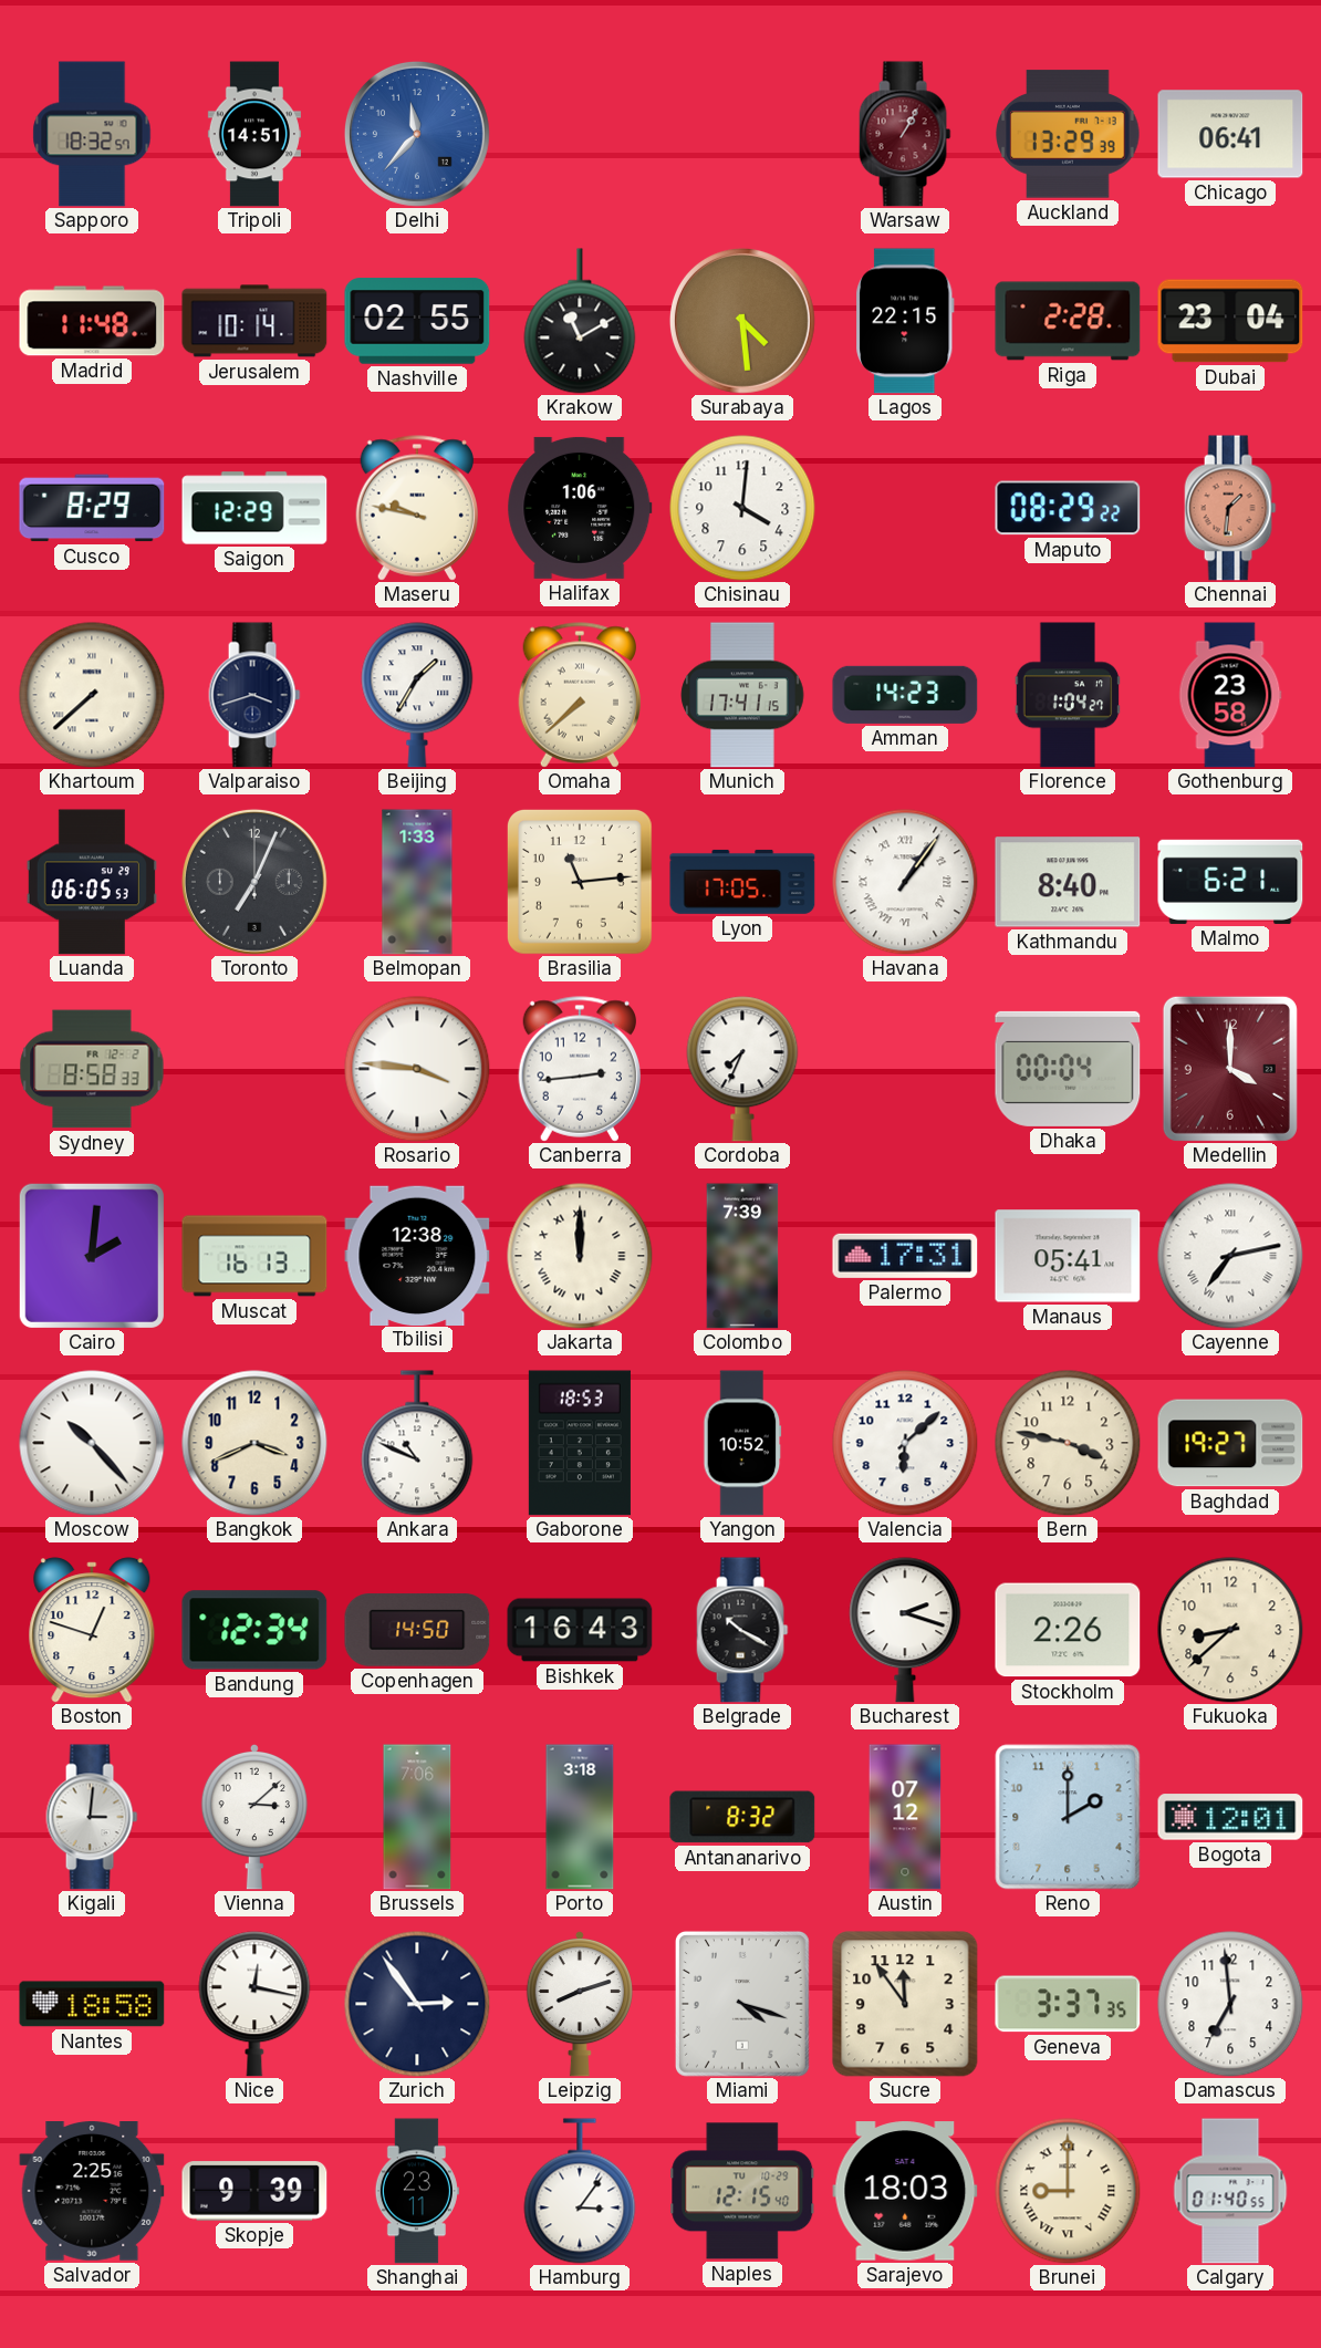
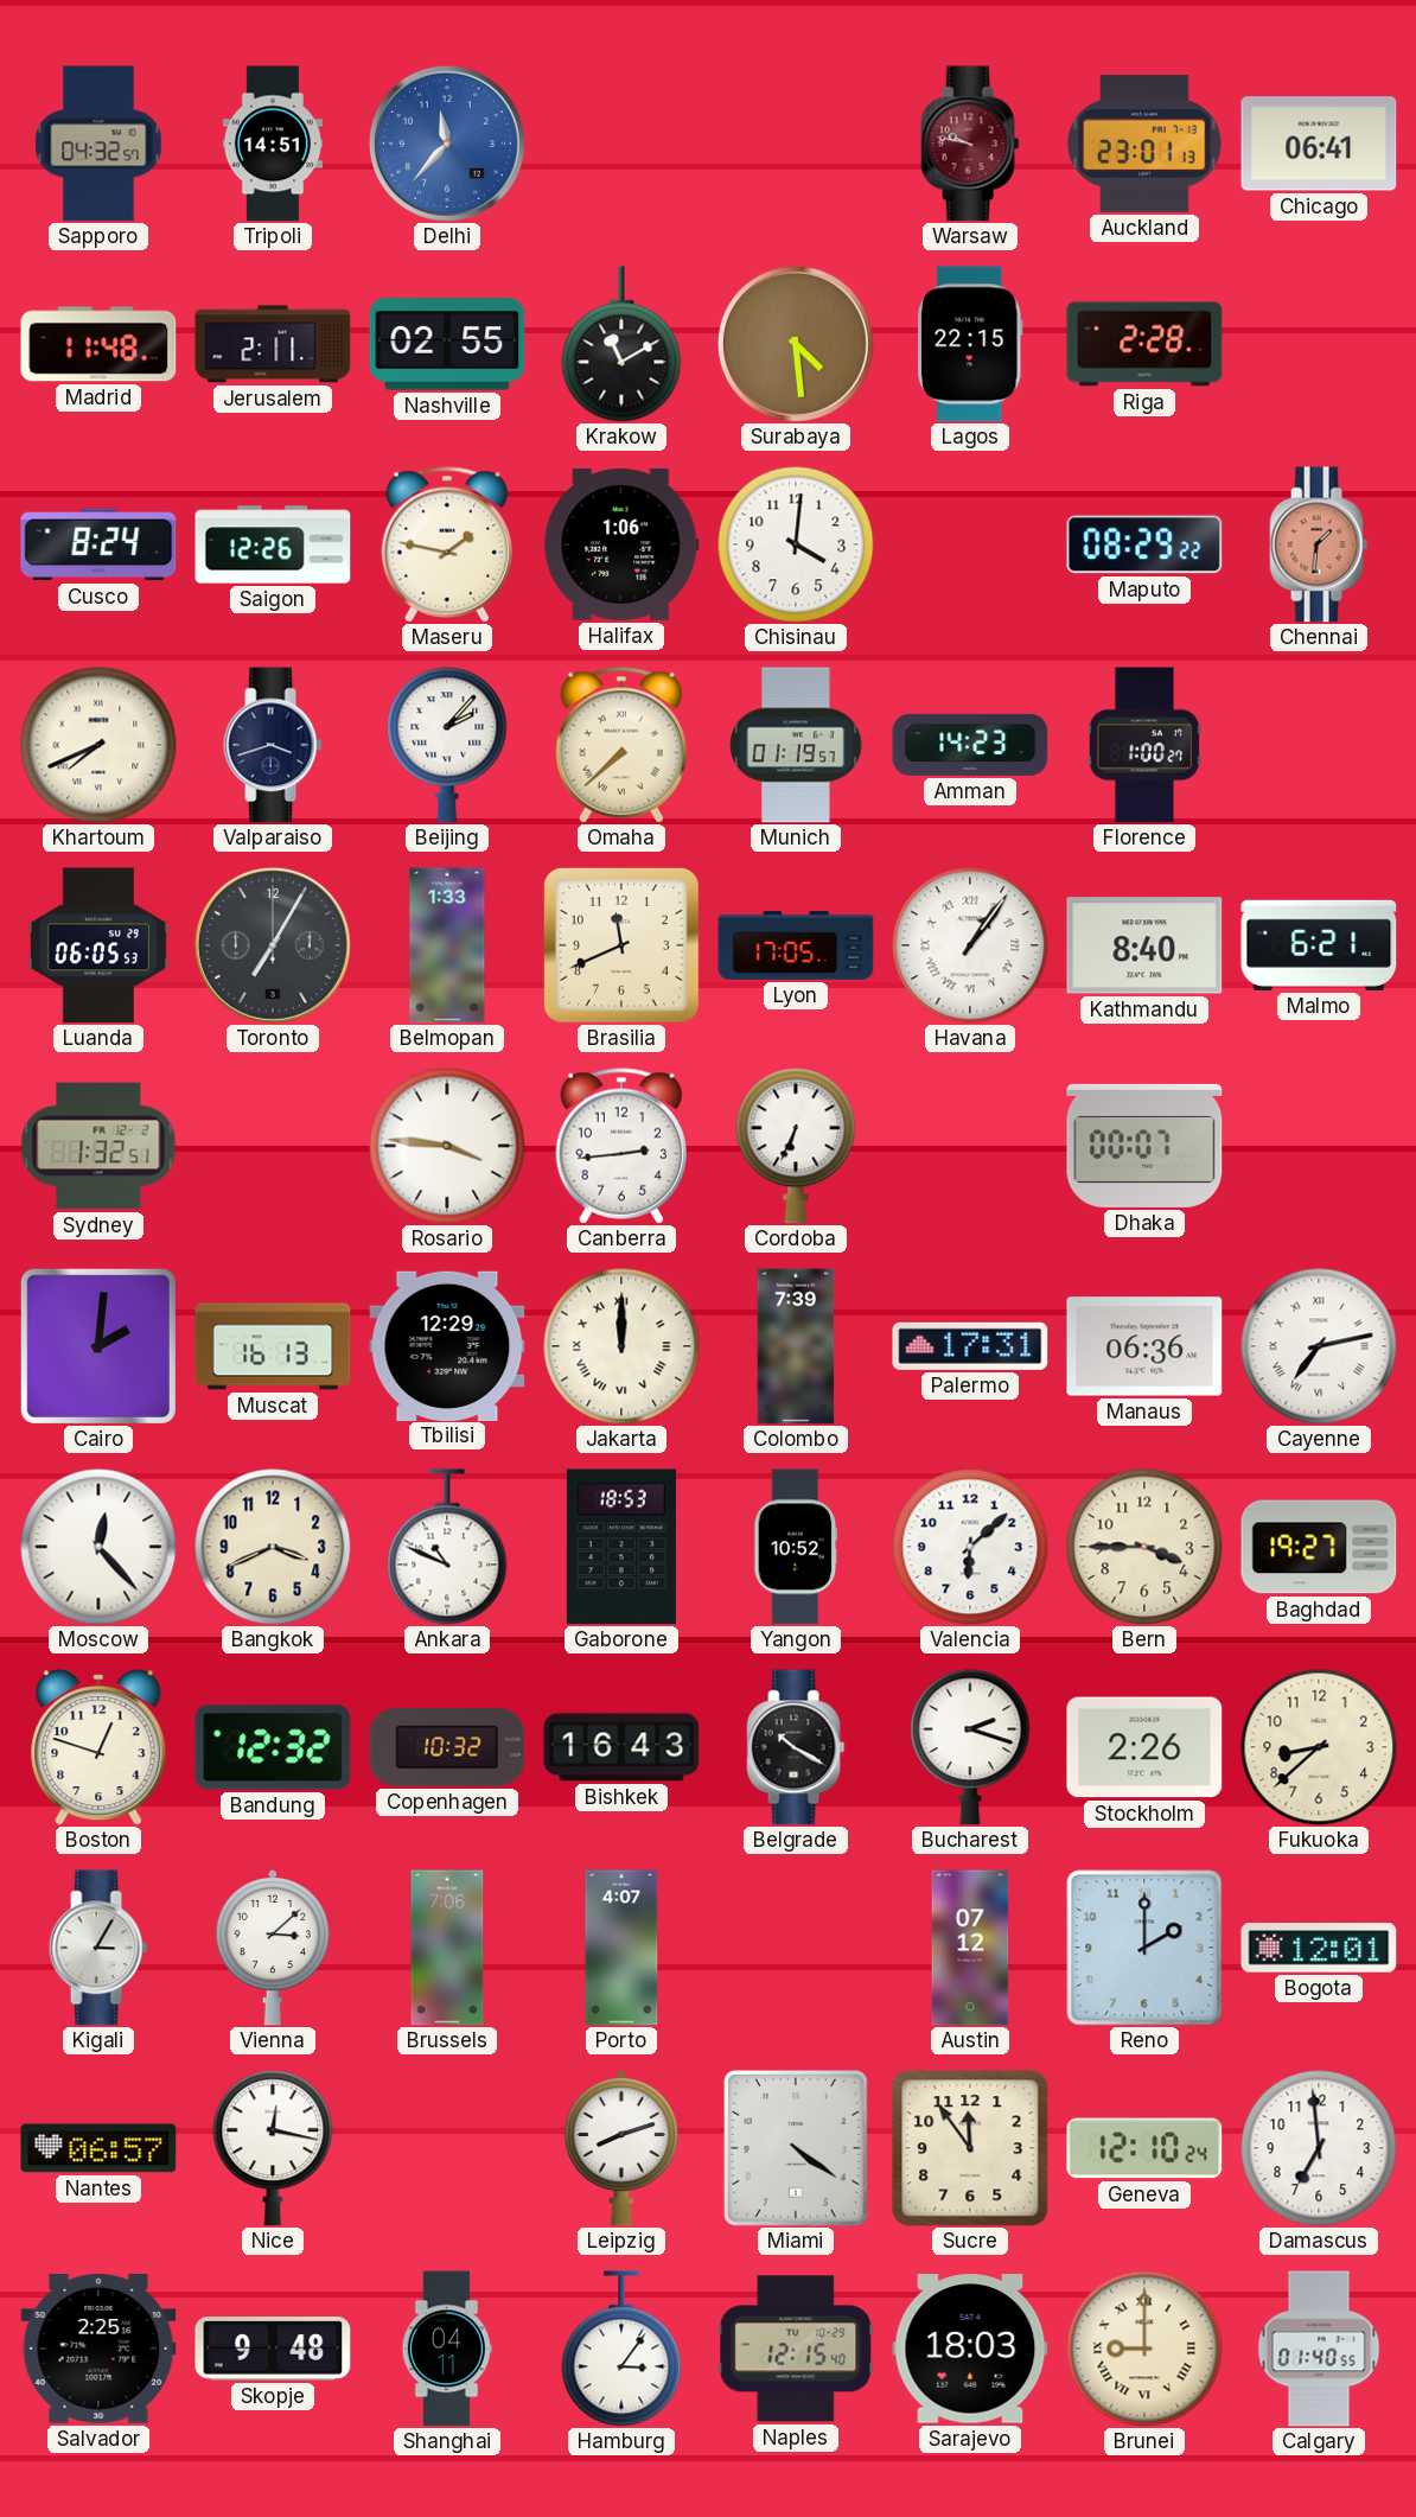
Sapporo: 18:32 -> 04:32 (98, 144)
Warsaw: 1:05 -> 9:47 (970, 144)
Auckland: 13:29 -> 23:01 (1144, 144)
Jerusalem: 10:14 -> 2:11 (273, 344)
Dubai: 23:04 -> none (1230, 321)
Cusco: 8:29 -> 8:24 (98, 544)
Saigon: 12:29 -> 12:26 (273, 544)
Maseru: 9:47 -> 1:47 (446, 544)
Khartoum: 7:38 -> 7:41 (98, 745)
Beijing: 1:35 -> 2:07 (447, 745)
Munich: 17:41 -> 01:19 (796, 745)
Florence: 1:04 -> 1:00 (1144, 745)
Gothenburg: 23:58 -> none (1230, 695)
Toronto: 7:04 -> 7:05 (273, 945)
Brasilia: 11:14 -> 11:41 (621, 945)
Sydney: 8:58 -> 1:32 (98, 1146)
Cordoba: 7:34 -> 6:34 (796, 1146)
Dhaka: 00:04 -> 00:07 (1144, 1146)
Medellin: 4:00 -> none (1230, 1069)
Tbilisi: 12:38 -> 12:29 (447, 1345)
Manaus: 05:41 -> 06:36 (1144, 1346)
Moscow: 10:23 -> 12:23 (98, 1547)
Bern: 3:47 -> 3:45 (1144, 1547)
Bandung: 12:34 -> 12:32 (273, 1747)
Copenhagen: 14:50 -> 10:32 (447, 1747)
Kigali: 3:01 -> 3:05 (98, 1948)
Porto: 3:18 -> 4:07 (621, 1948)
Antananarivo: 8:32 -> none (742, 1817)
Nantes: 18:58 -> 06:57 (98, 2148)
Zurich: 2:54 -> none (417, 2004)
Miami: 4:18 -> 4:21 (796, 2148)
Geneva: 3:37 -> 12:10 (1144, 2148)
Skopje: 9:39 -> 9:48 (273, 2349)
Shanghai: 23:11 -> 04:11 (447, 2349)
